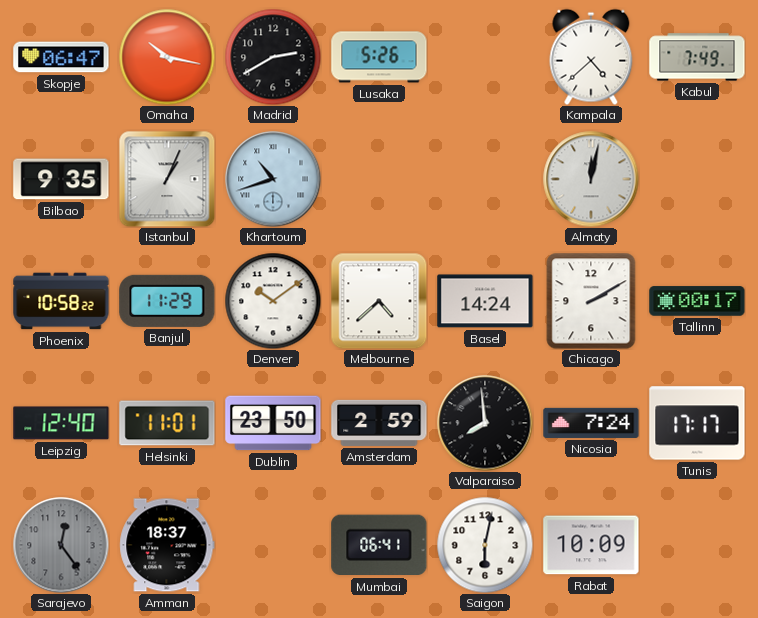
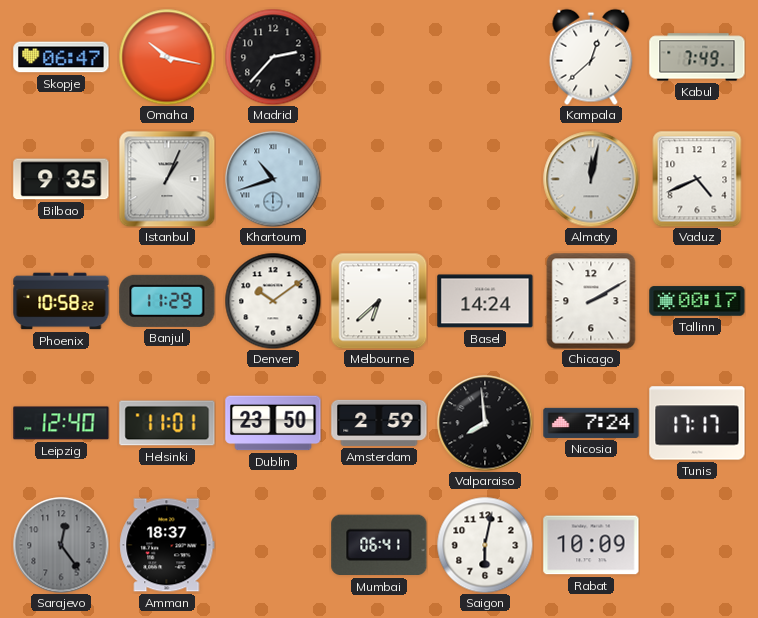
Madrid: 2:40 -> 2:37 (273, 57)
Lusaka: 5:26 -> none (379, 57)
Kampala: 4:38 -> 12:38 (591, 57)
Vaduz: none -> 4:41 (697, 179)
Melbourne: 4:38 -> 6:38 (379, 301)
